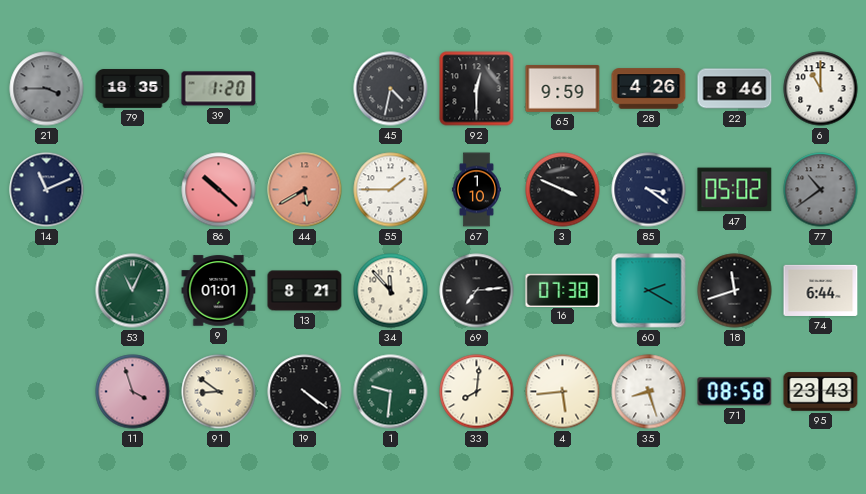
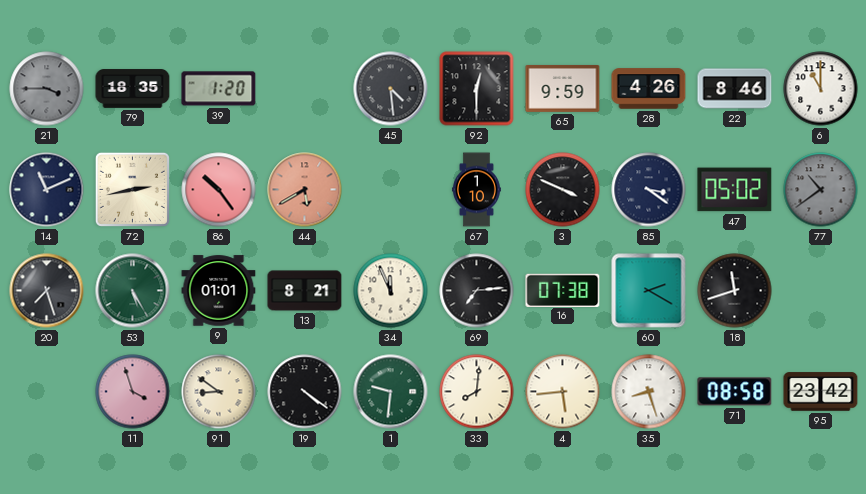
45: 4:32 -> 4:29 (391, 89)
72: none -> 2:43 (132, 189)
86: 10:22 -> 10:24 (219, 190)
55: 1:45 -> none (391, 190)
20: none -> 7:27 (47, 291)
53: 11:04 -> 5:25 (133, 291)
34: 11:53 -> 11:56 (391, 291)
74: 6:44 -> none (821, 290)
95: 23:43 -> 23:42 (821, 392)
